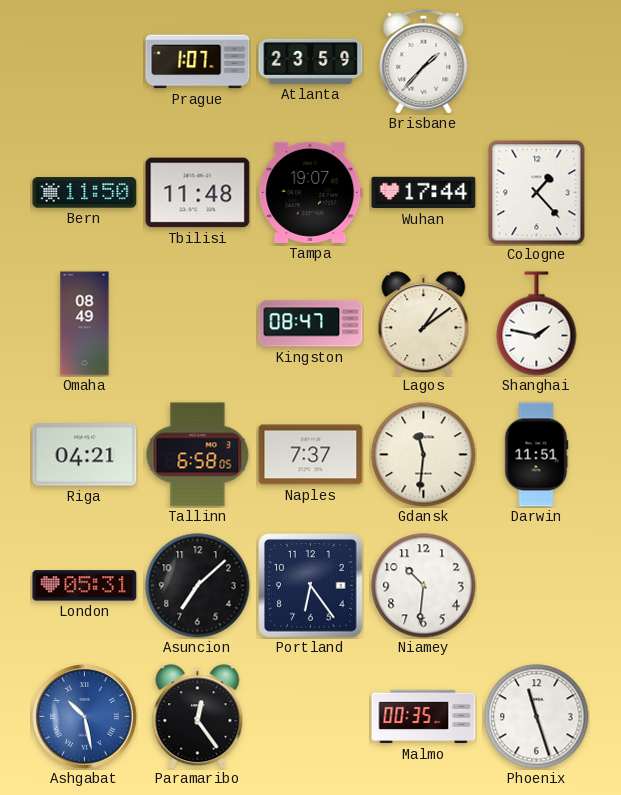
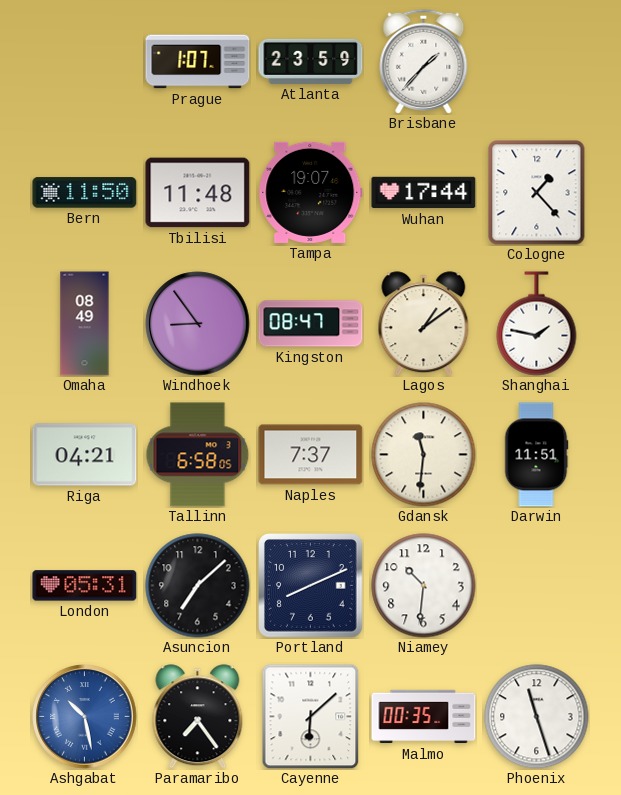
Windhoek: none -> 8:54 (198, 324)
Portland: 6:24 -> 8:11 (311, 586)
Paramaribo: 12:24 -> 7:24 (198, 717)
Cayenne: none -> 6:08 (311, 716)
